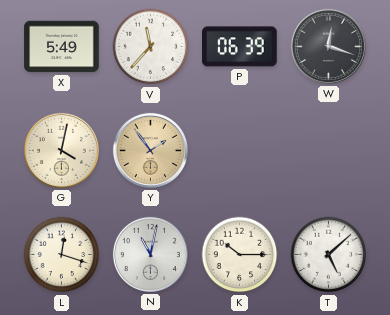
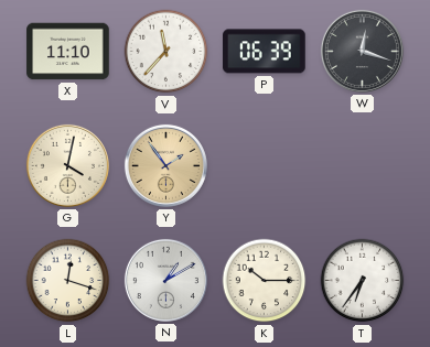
X: 5:49 -> 11:10 (68, 52)
N: 11:02 -> 1:10 (165, 280)
T: 5:08 -> 6:36 (363, 281)
